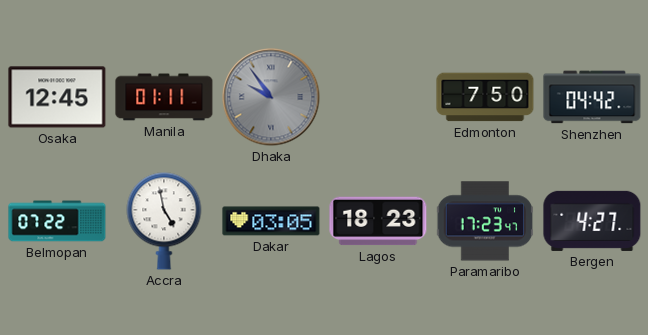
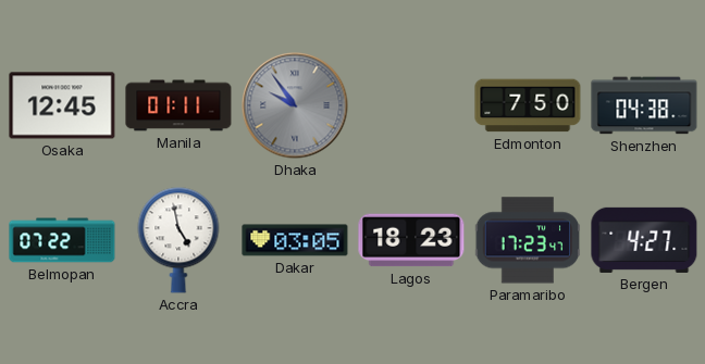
Shenzhen: 04:42 -> 04:38 (644, 105)
